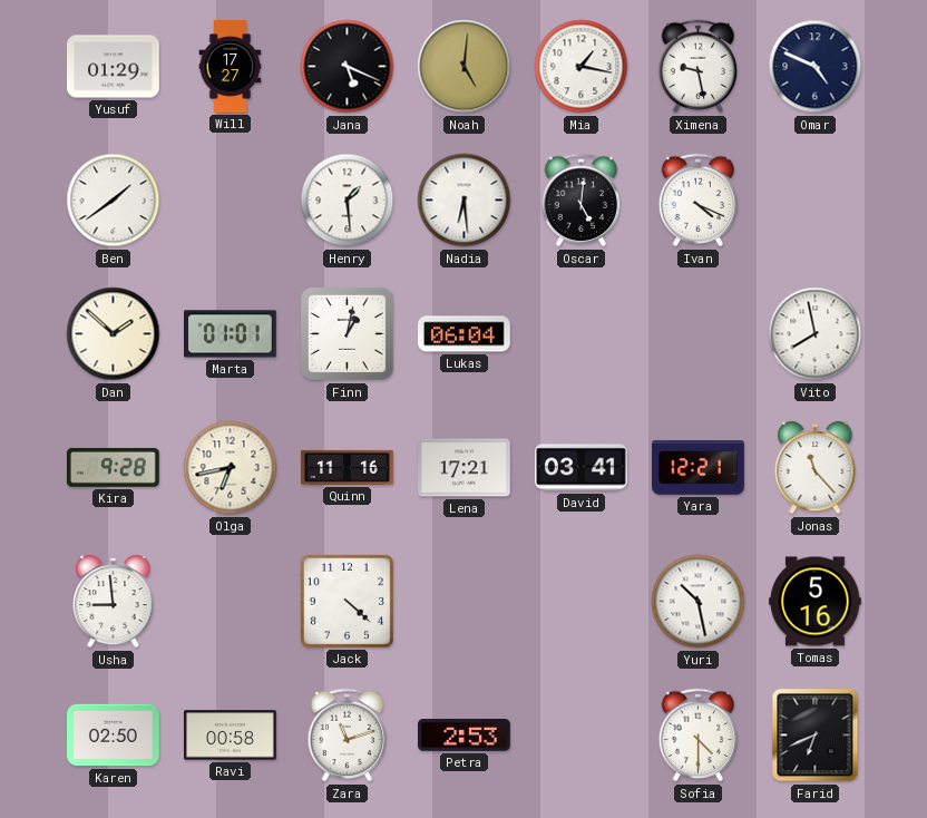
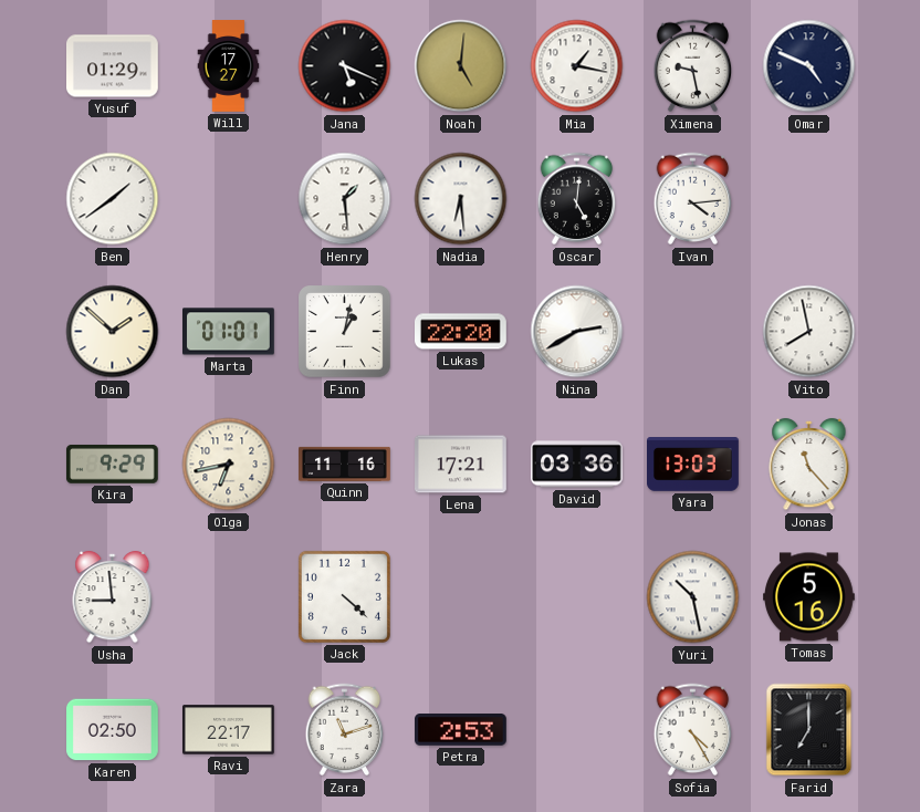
Ivan: 4:19 -> 4:14 (693, 199)
Lukas: 06:04 -> 22:20 (461, 332)
Nina: none -> 2:40 (577, 332)
Kira: 9:28 -> 9:29 (112, 464)
David: 03:41 -> 03:36 (577, 465)
Yara: 12:21 -> 13:03 (693, 465)
Ravi: 00:58 -> 22:17 (229, 730)
Sofia: 4:30 -> 4:25 (693, 730)
Farid: 6:41 -> 7:00 (809, 730)
